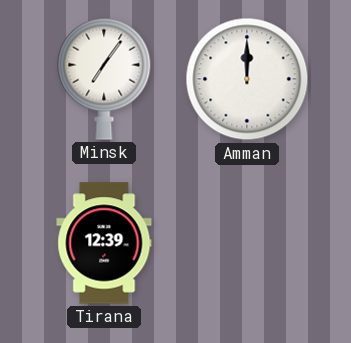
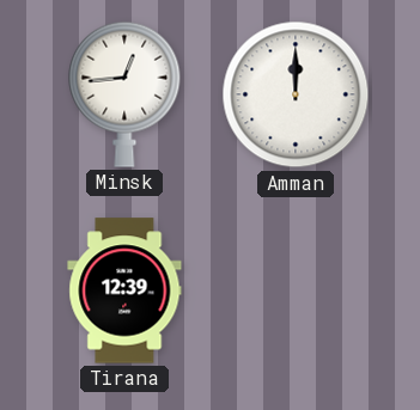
Minsk: 7:06 -> 12:44 (124, 94)
